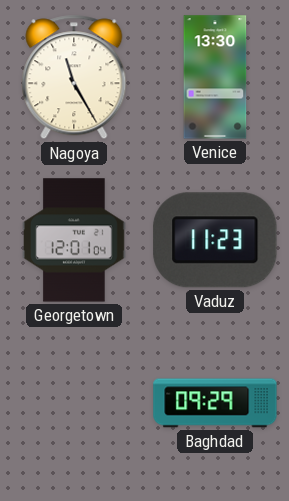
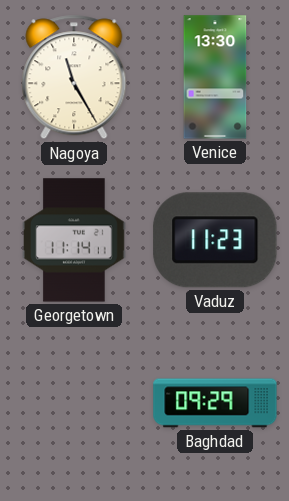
Georgetown: 12:01 -> 11:14 (75, 240)
